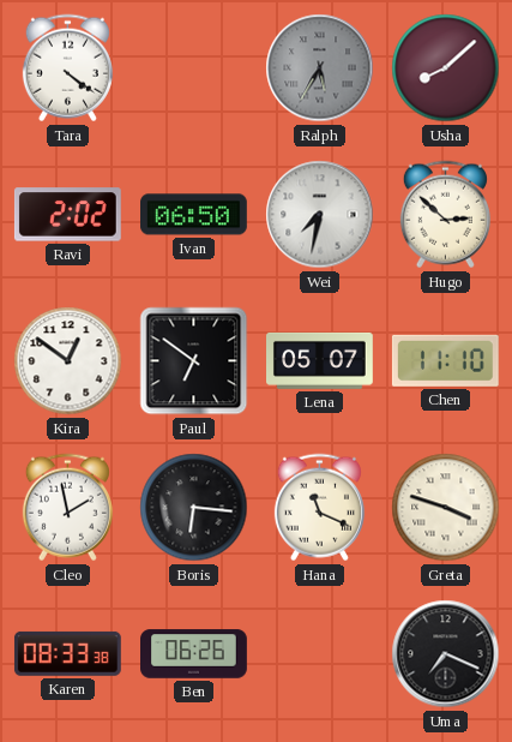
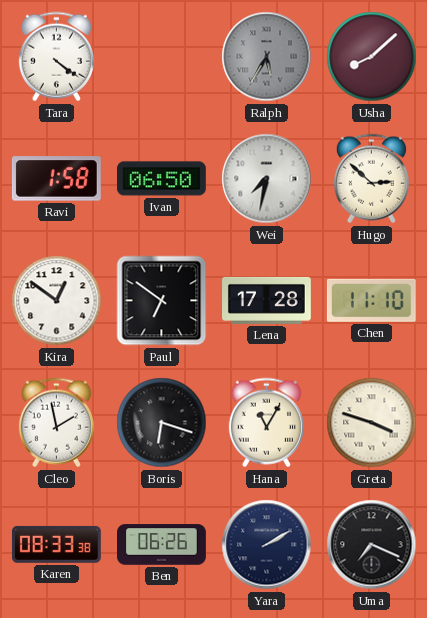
Ravi: 2:02 -> 1:58 (56, 179)
Lena: 05:07 -> 17:28 (267, 300)
Boris: 6:16 -> 6:18 (162, 423)
Hana: 11:19 -> 11:05 (266, 423)
Yara: none -> 2:10 (267, 545)
